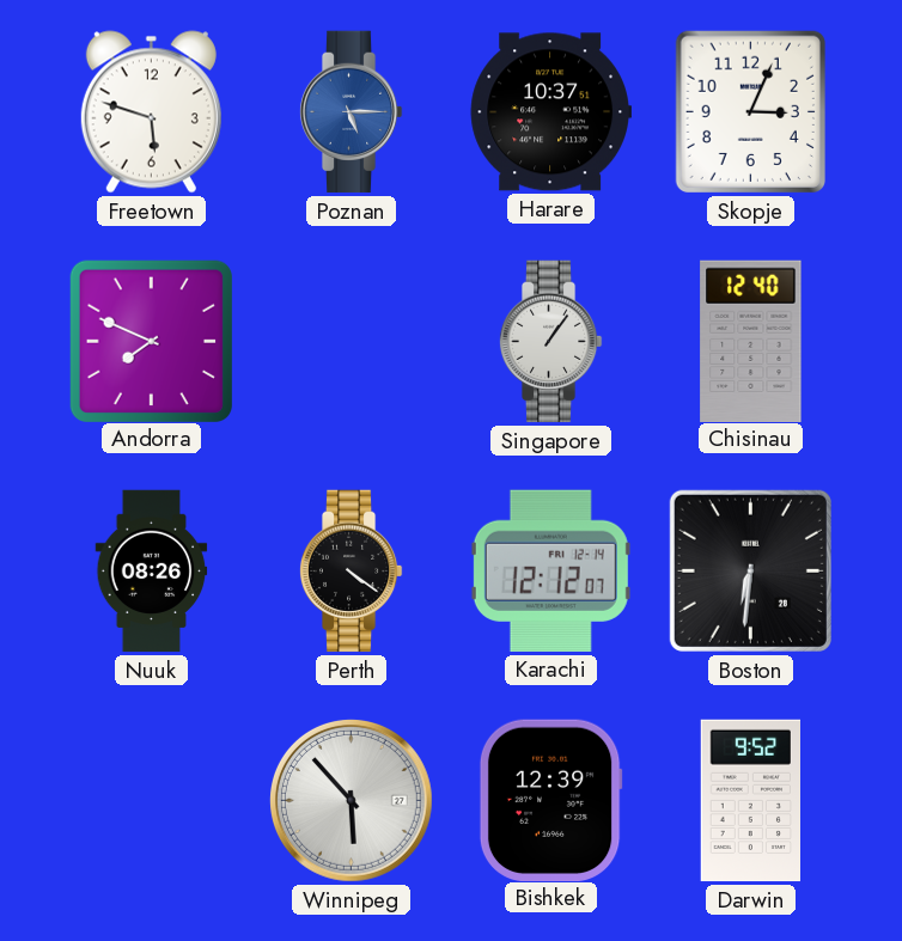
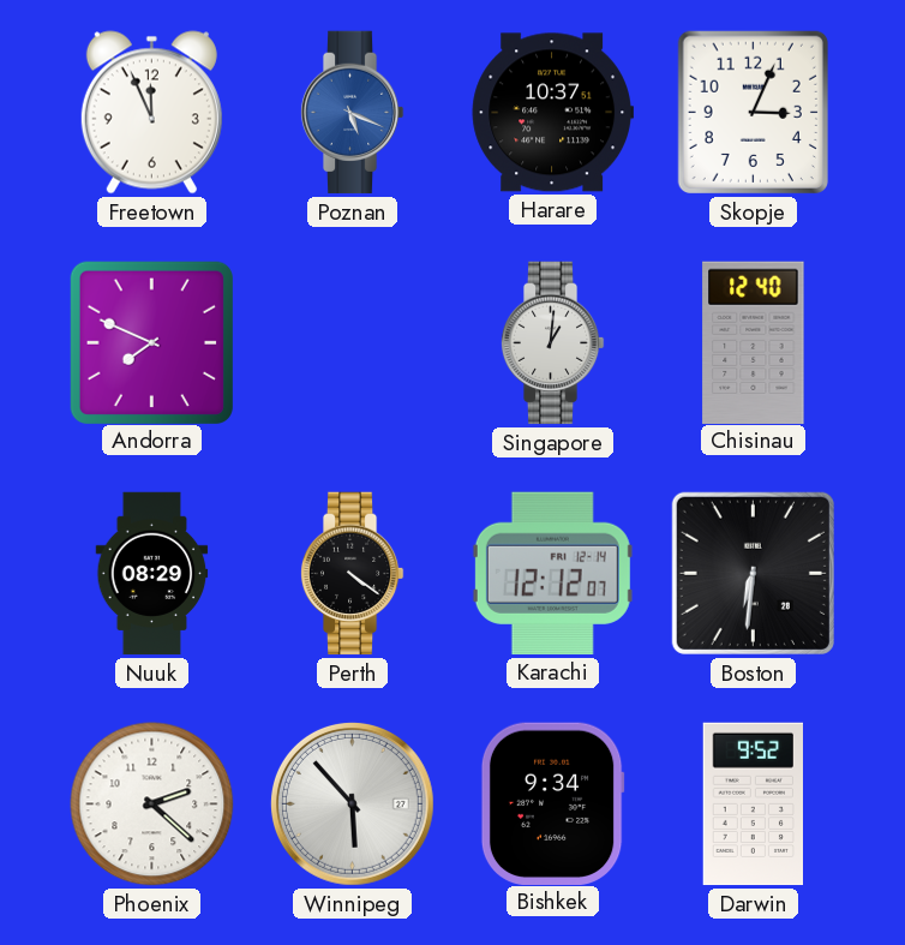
Freetown: 5:48 -> 11:56 (151, 113)
Poznan: 5:15 -> 5:19 (352, 113)
Singapore: 1:06 -> 1:01 (552, 343)
Nuuk: 08:26 -> 08:29 (152, 574)
Phoenix: none -> 2:22 (152, 805)
Bishkek: 12:39 -> 9:34 (552, 803)
